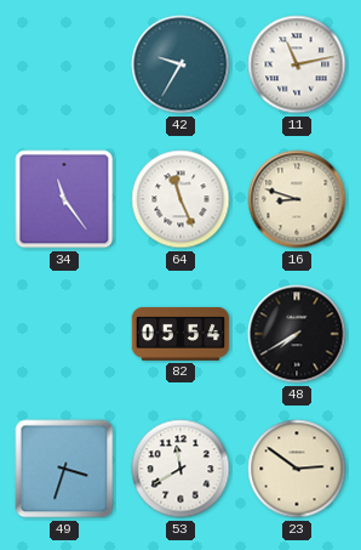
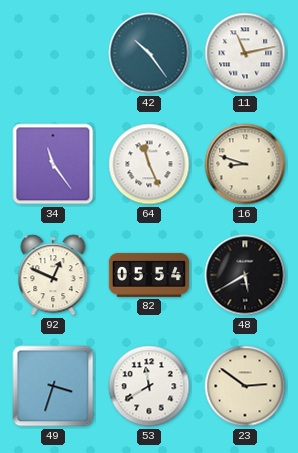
42: 9:35 -> 10:24 (149, 53)
92: none -> 12:49 (53, 275)
48: 7:40 -> 5:40 (245, 275)
